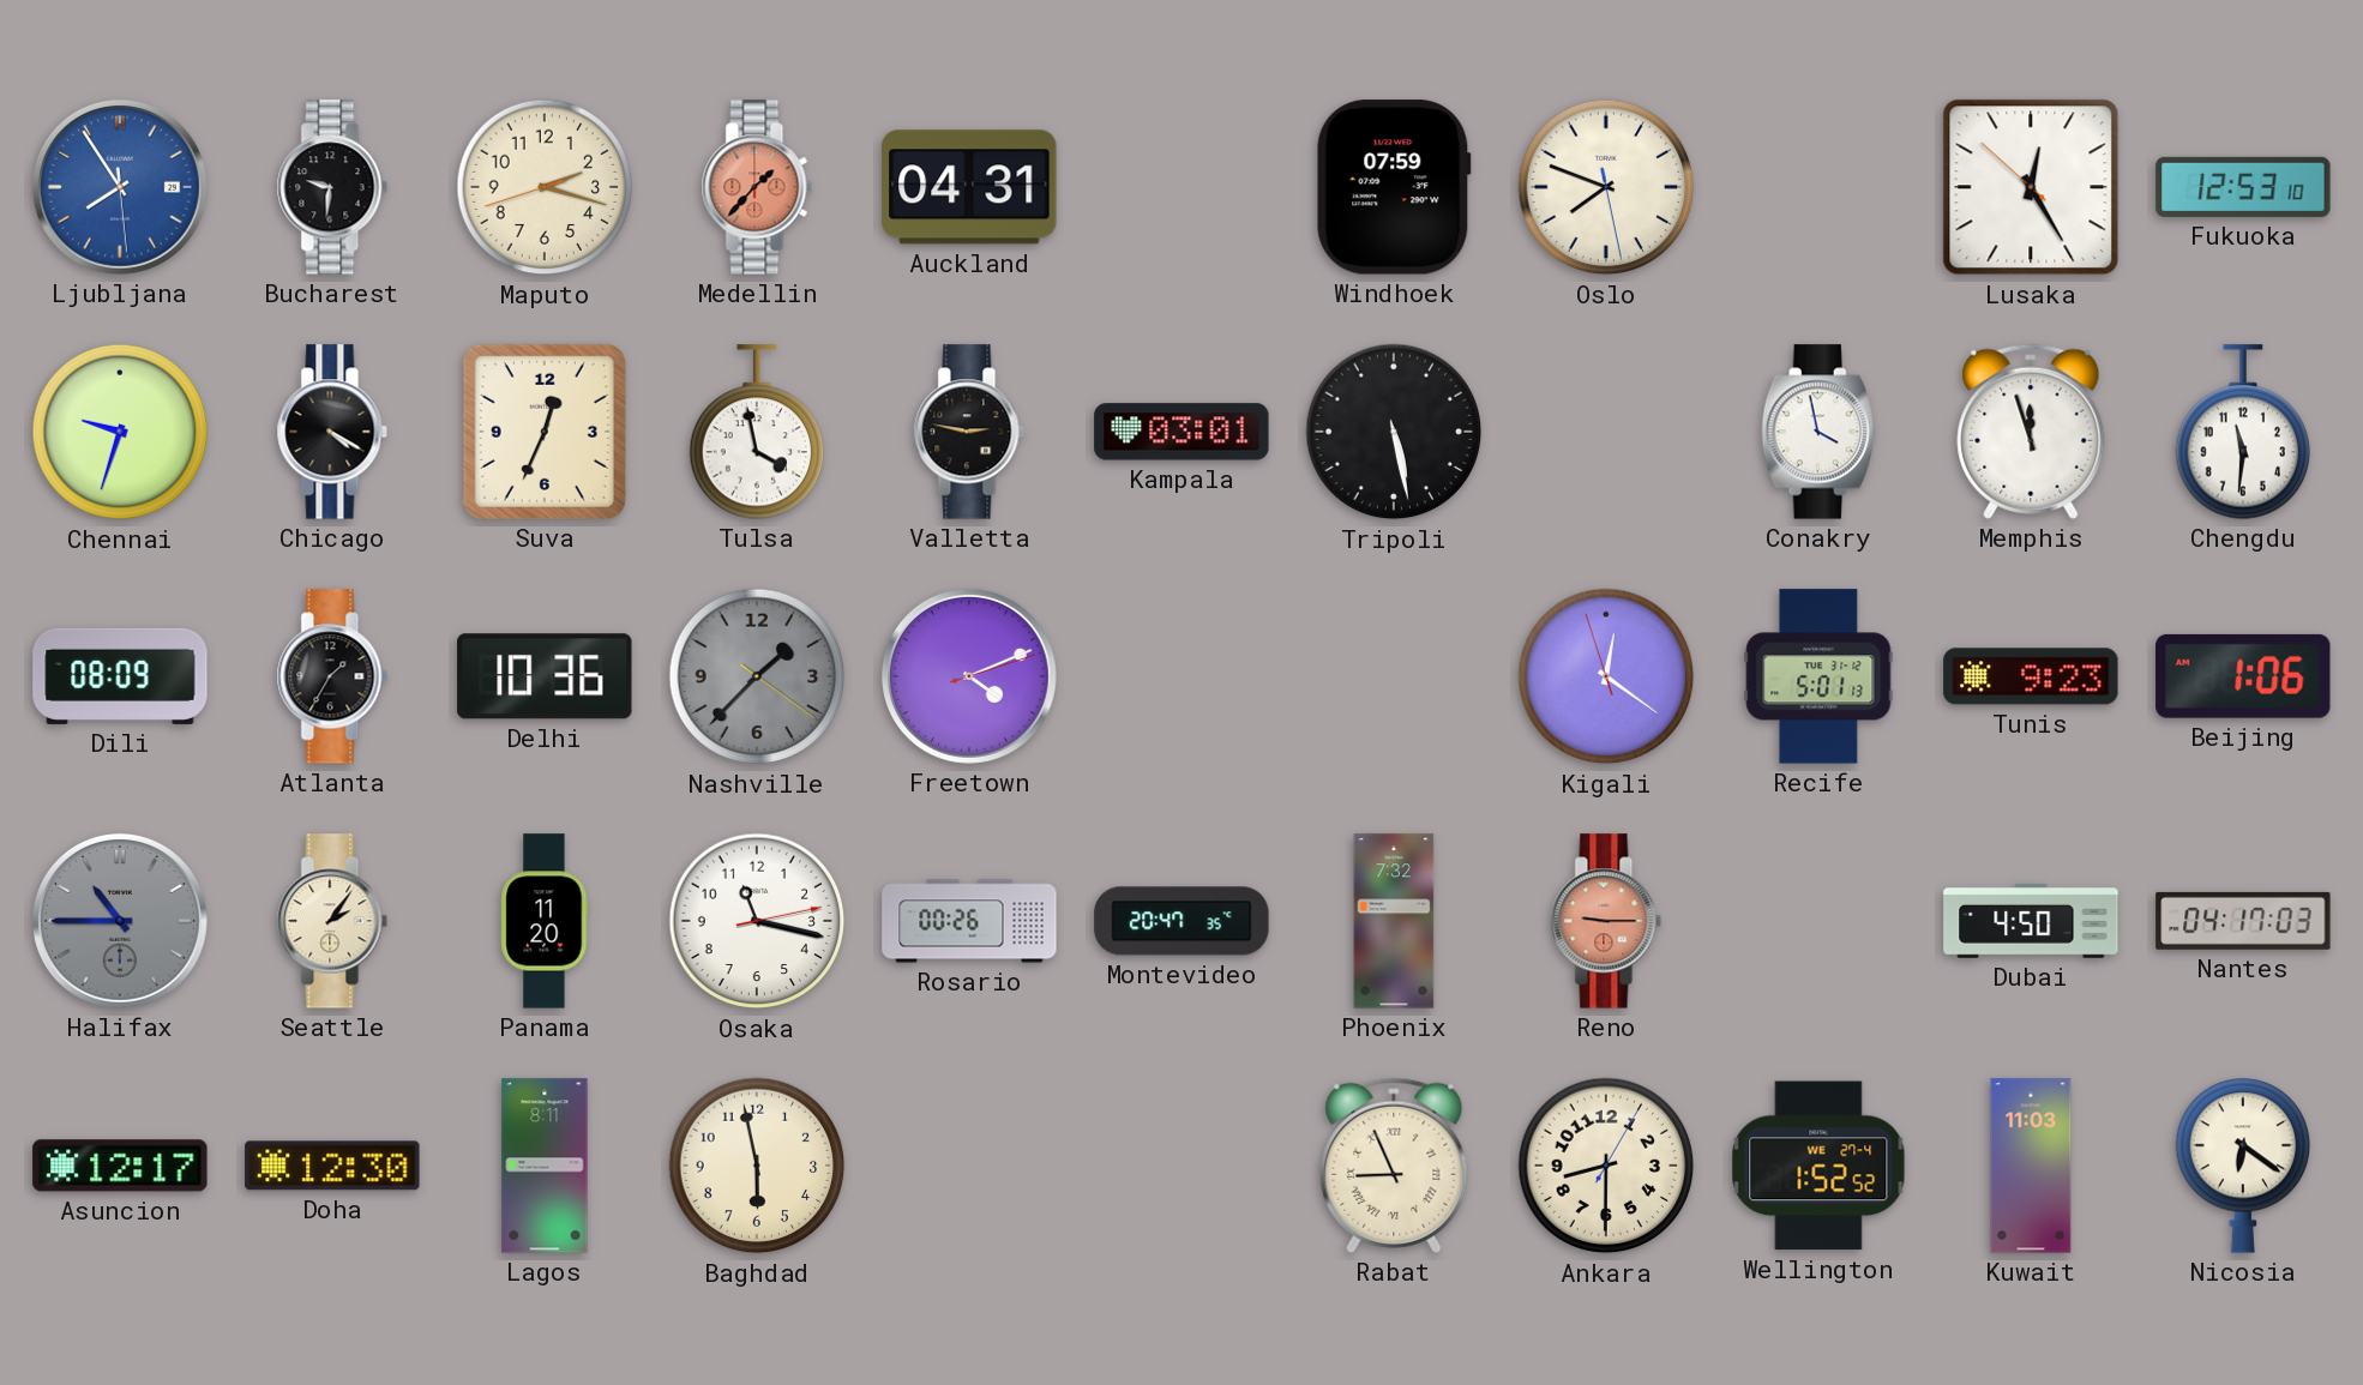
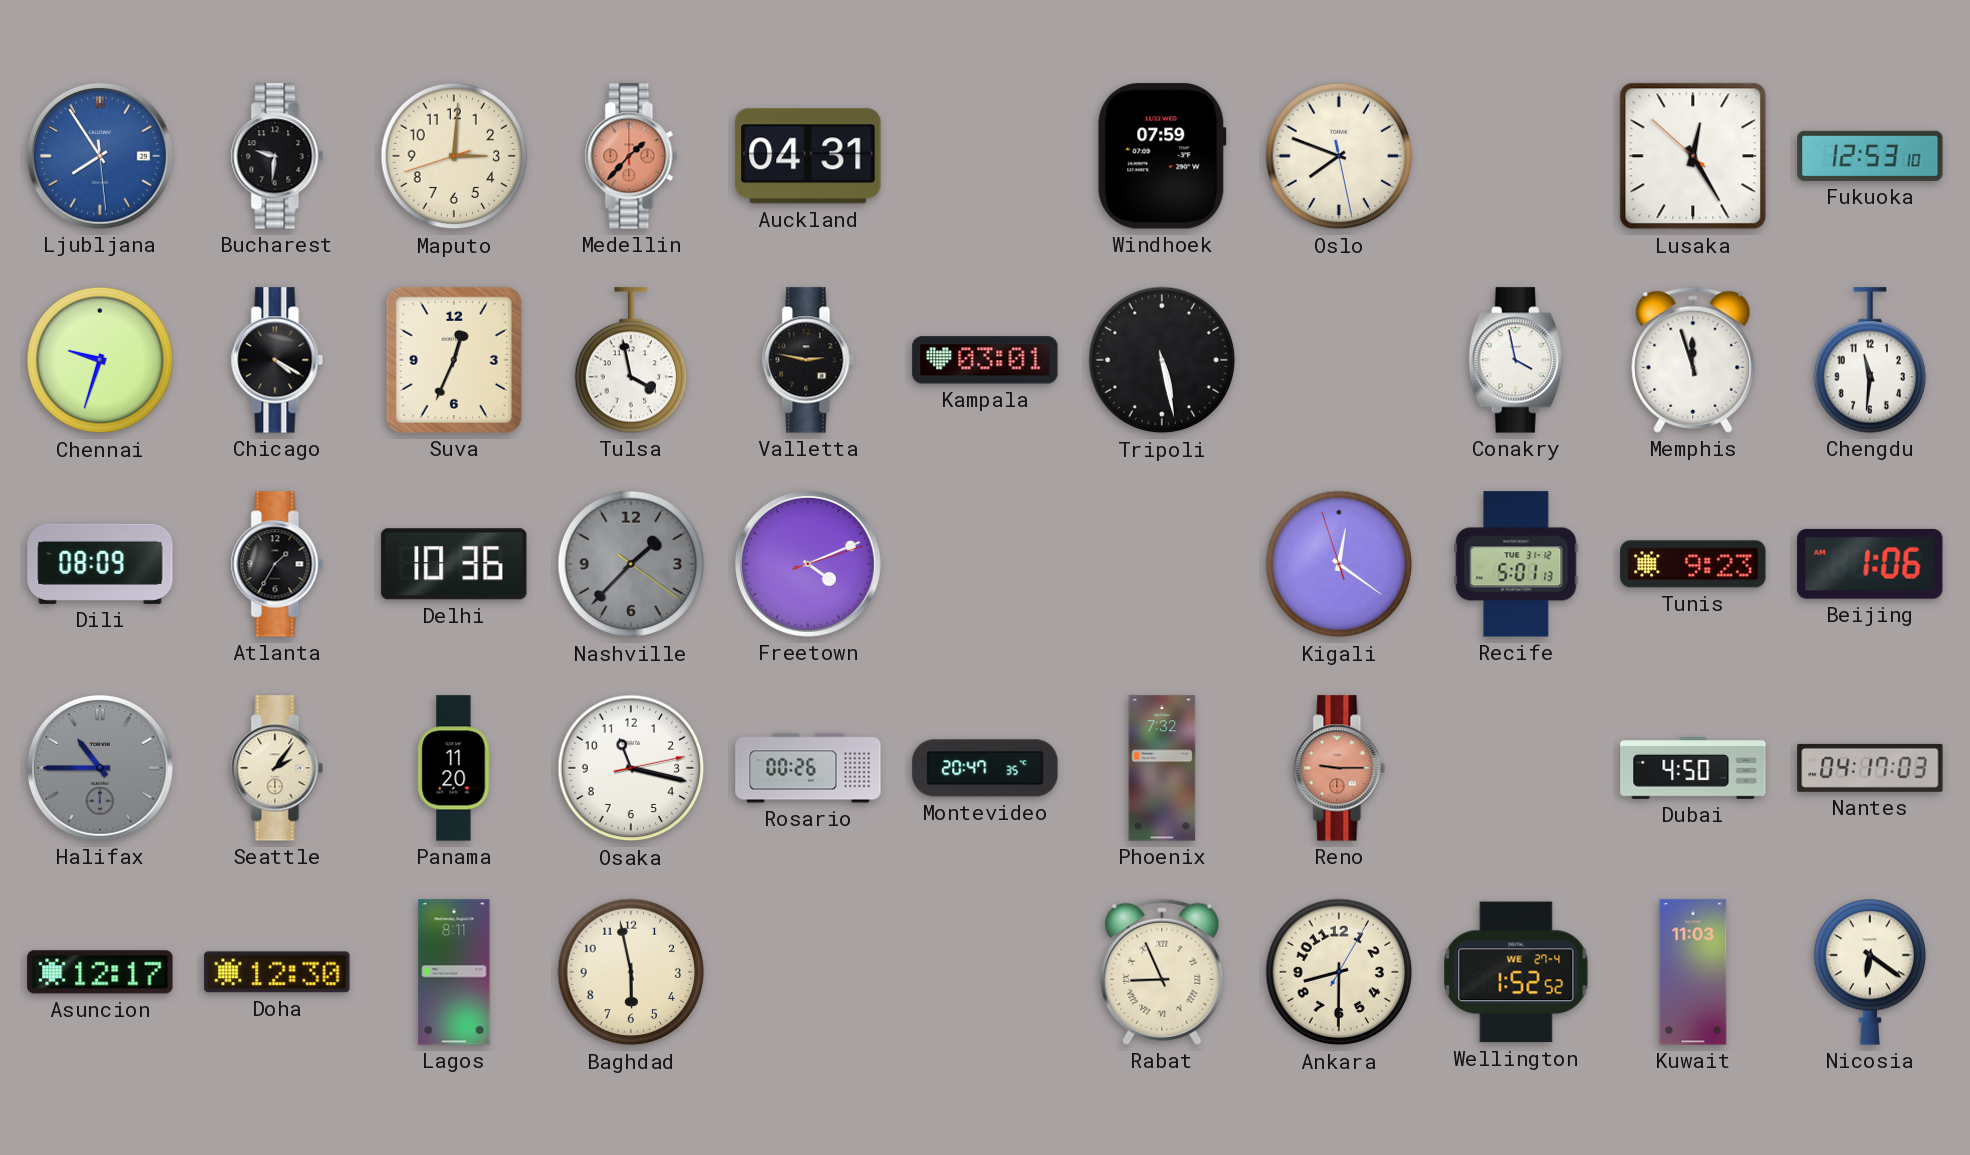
Maputo: 2:17 -> 3:00 (454, 156)
